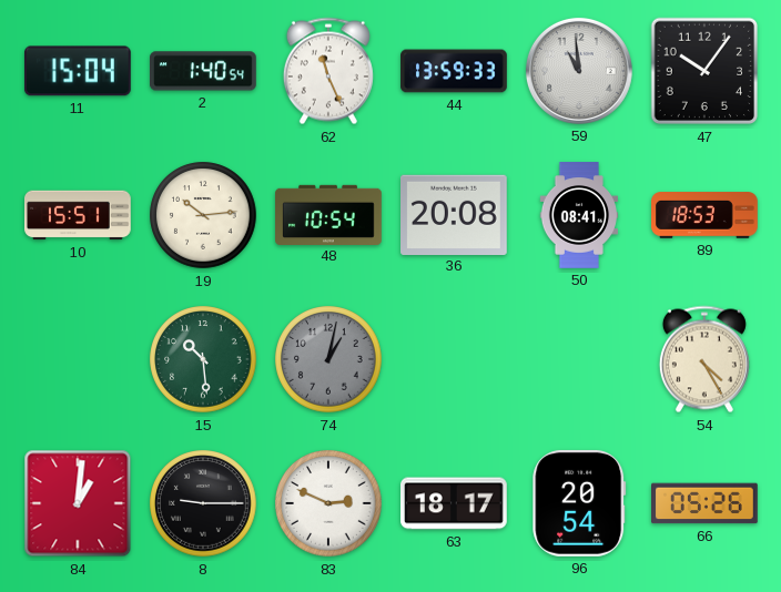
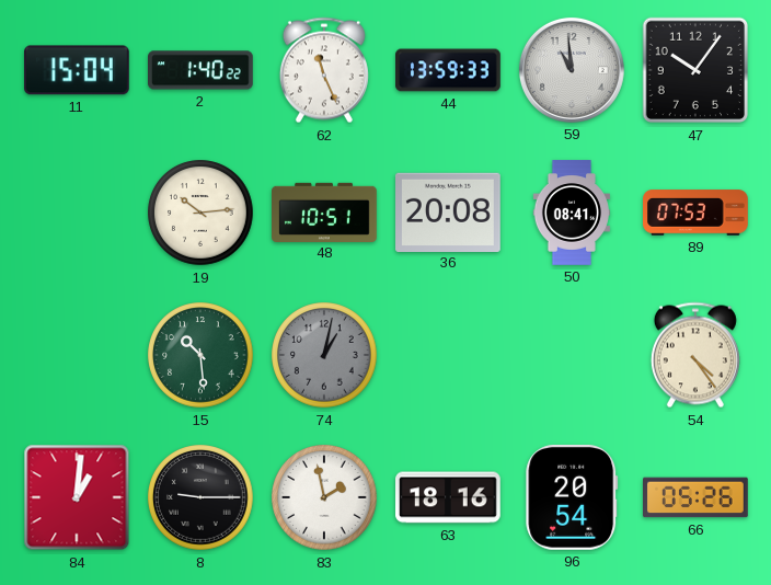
2: 1:40:54 -> 1:40:22 (202, 70)
10: 15:51 -> none (79, 215)
48: 10:54 -> 10:51 (324, 211)
89: 18:53 -> 07:53 (697, 213)
54: 4:25 -> 4:24 (695, 355)
83: 2:49 -> 1:58 (324, 497)
63: 18:17 -> 18:16 (449, 497)
